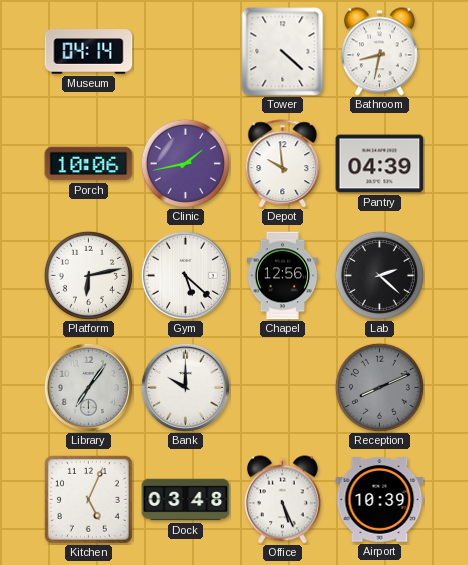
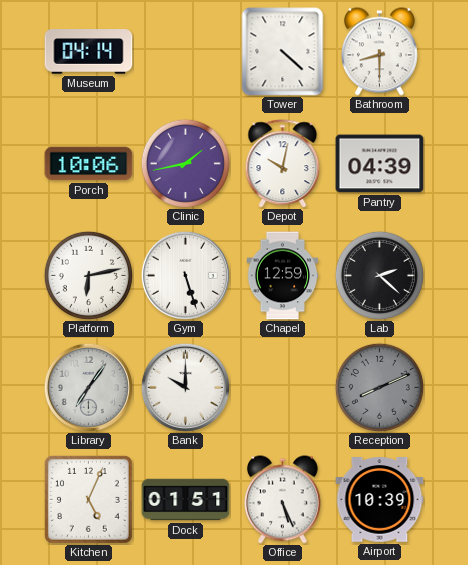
Bathroom: 8:32 -> 8:30 (379, 52)
Depot: 9:59 -> 10:02 (283, 164)
Gym: 5:22 -> 5:27 (185, 275)
Chapel: 12:56 -> 12:59 (283, 276)
Dock: 03:48 -> 01:51 (186, 500)
